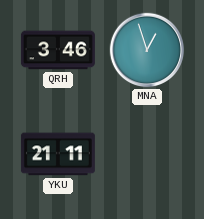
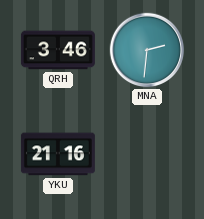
MNA: 12:57 -> 2:31 (147, 50)
YKU: 21:11 -> 21:16 (58, 154)
